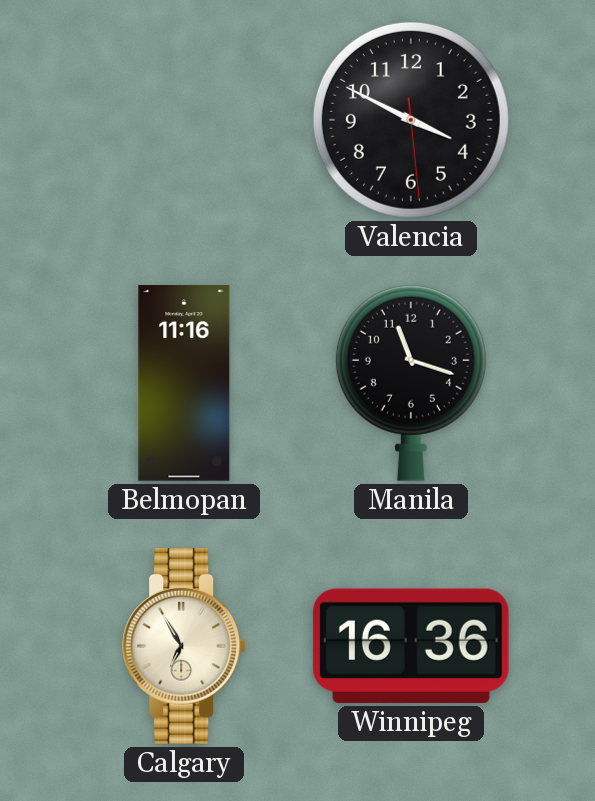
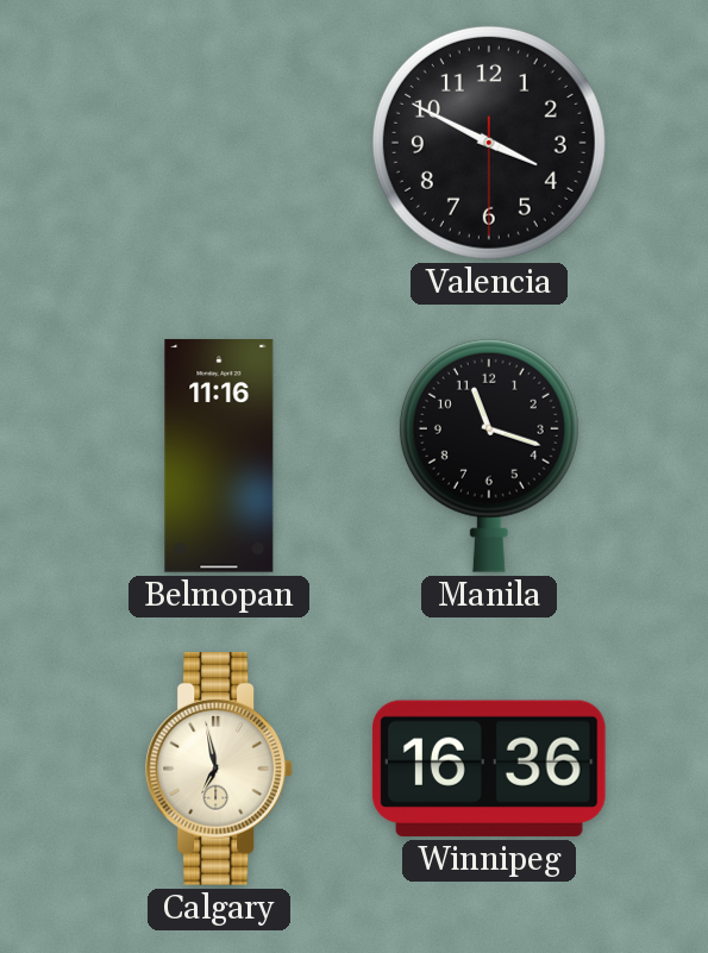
Valencia: 3:49:29 -> 3:49:30 (489, 143)
Calgary: 6:55 -> 6:58 (219, 770)
